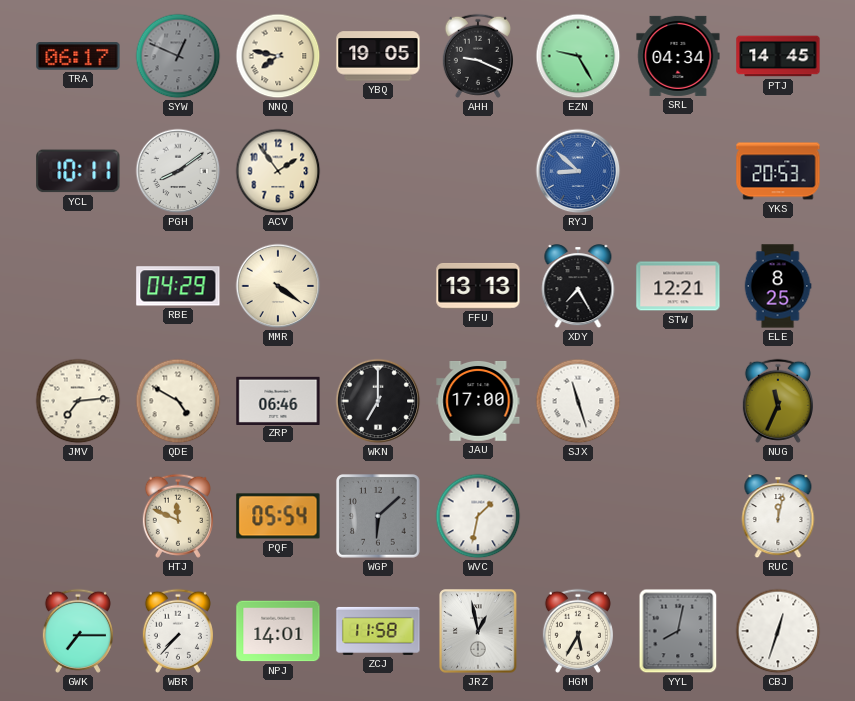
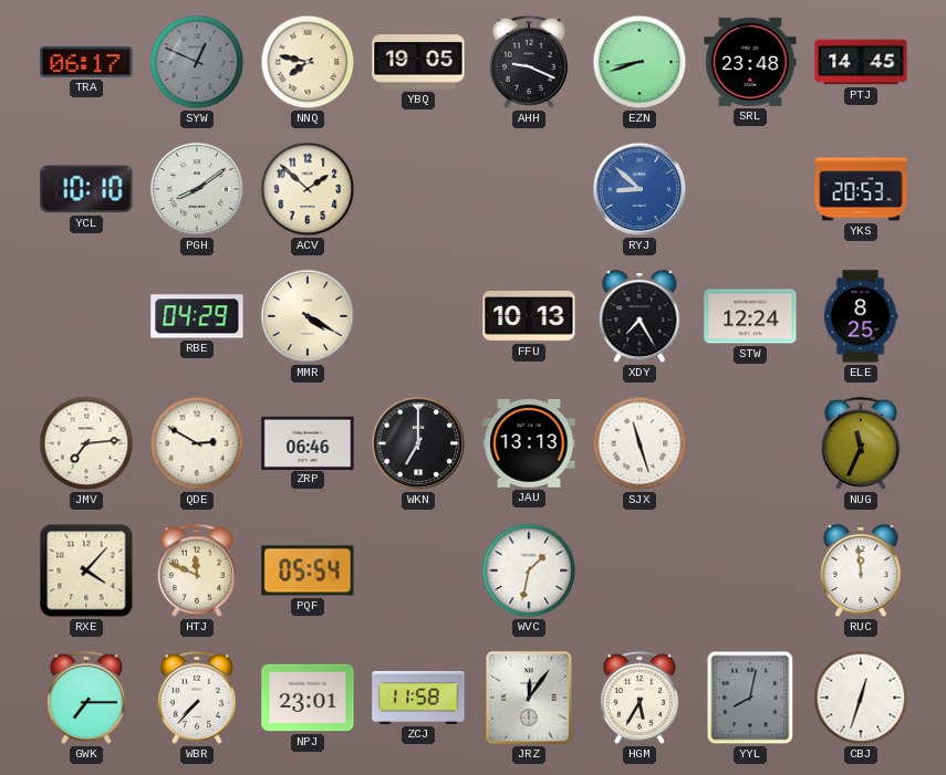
EZN: 9:25 -> 8:42 (640, 62)
SRL: 04:34 -> 23:48 (750, 62)
YCL: 10:11 -> 10:10 (86, 189)
ACV: 1:54 -> 1:52 (308, 189)
MMR: 4:21 -> 4:20 (308, 316)
FFU: 13:13 -> 10:13 (529, 317)
STW: 12:21 -> 12:24 (750, 316)
QDE: 4:50 -> 2:50 (197, 443)
JAU: 17:00 -> 13:13 (529, 444)
RXE: none -> 4:07 (86, 570)
WGP: 6:08 -> none (379, 517)
RUC: 12:02 -> 11:59 (861, 572)
NPJ: 14:01 -> 23:01 (308, 698)
JRZ: 12:58 -> 12:06 (529, 698)
